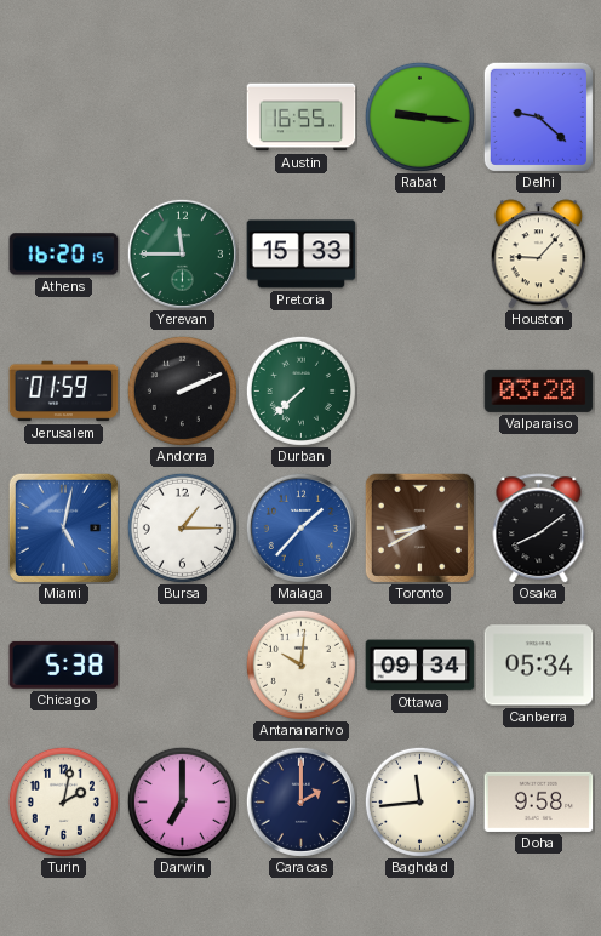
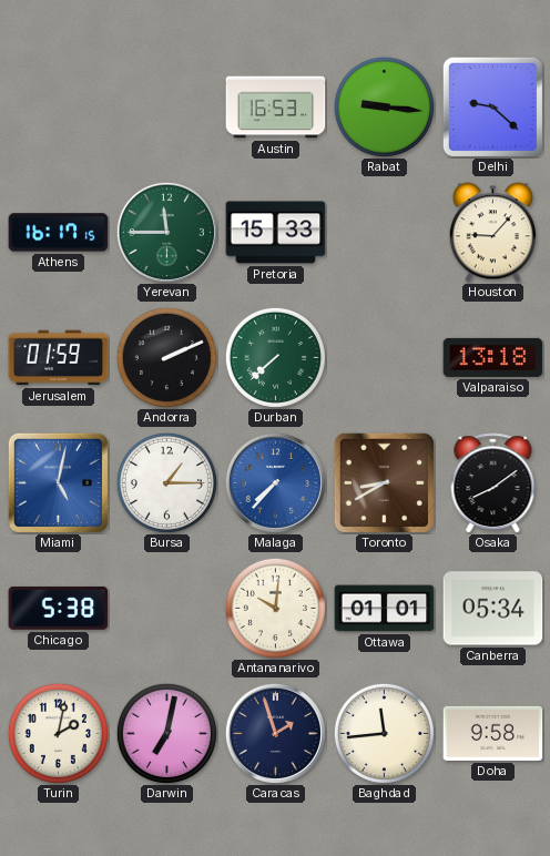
Austin: 16:55 -> 16:53 (276, 108)
Athens: 16:20 -> 16:17 (59, 233)
Valparaiso: 03:20 -> 13:18 (493, 357)
Malaga: 1:37 -> 7:37 (275, 482)
Ottawa: 09:34 -> 01:01 (385, 609)
Darwin: 7:00 -> 7:02 (166, 733)
Caracas: 2:00 -> 1:57 (275, 733)
